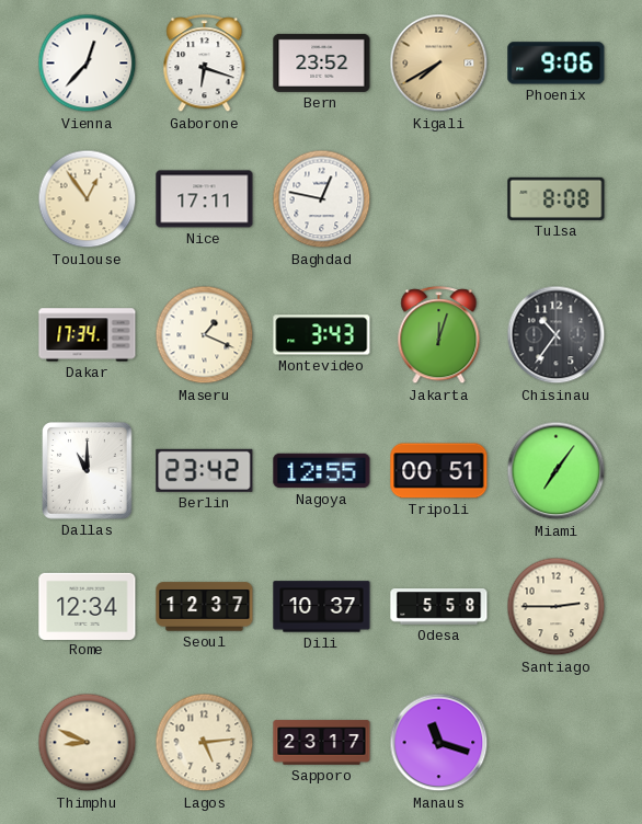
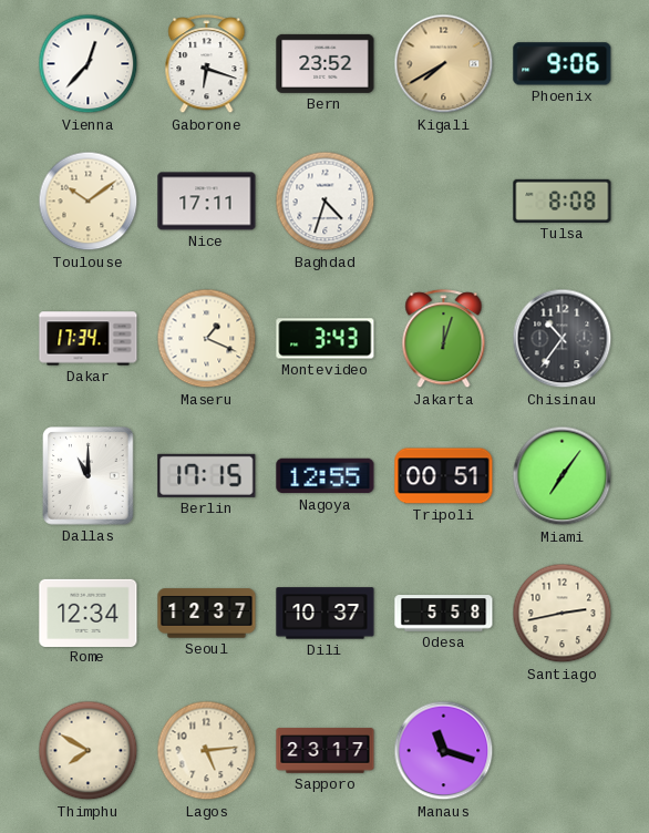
Toulouse: 12:54 -> 10:09 (89, 202)
Baghdad: 12:47 -> 4:33 (326, 202)
Berlin: 23:42 -> 17:15 (207, 475)
Santiago: 2:45 -> 2:43 (563, 614)
Thimphu: 8:49 -> 7:50 (89, 751)
